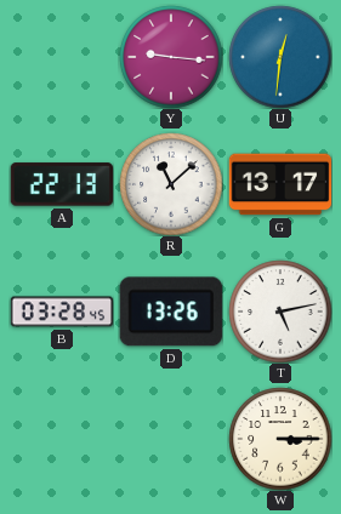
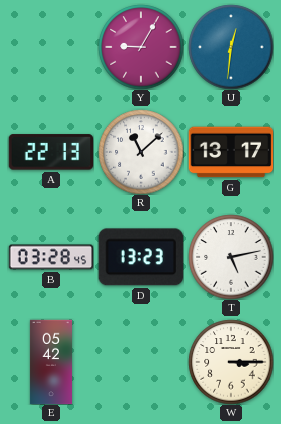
Y: 9:16 -> 9:05 (141, 47)
D: 13:26 -> 13:23 (141, 257)
E: none -> 05:42 (51, 362)
